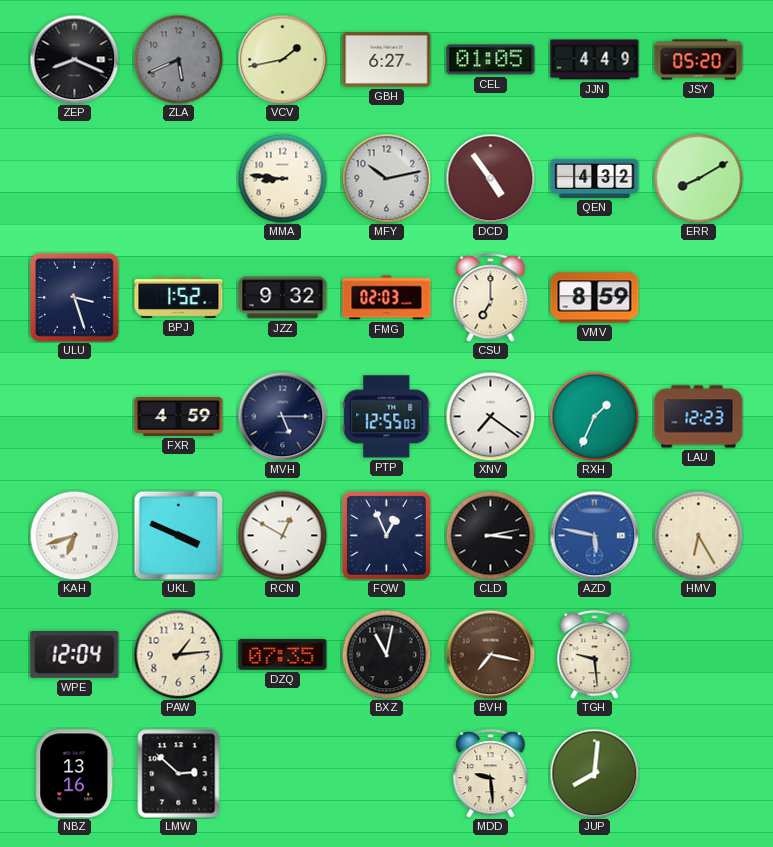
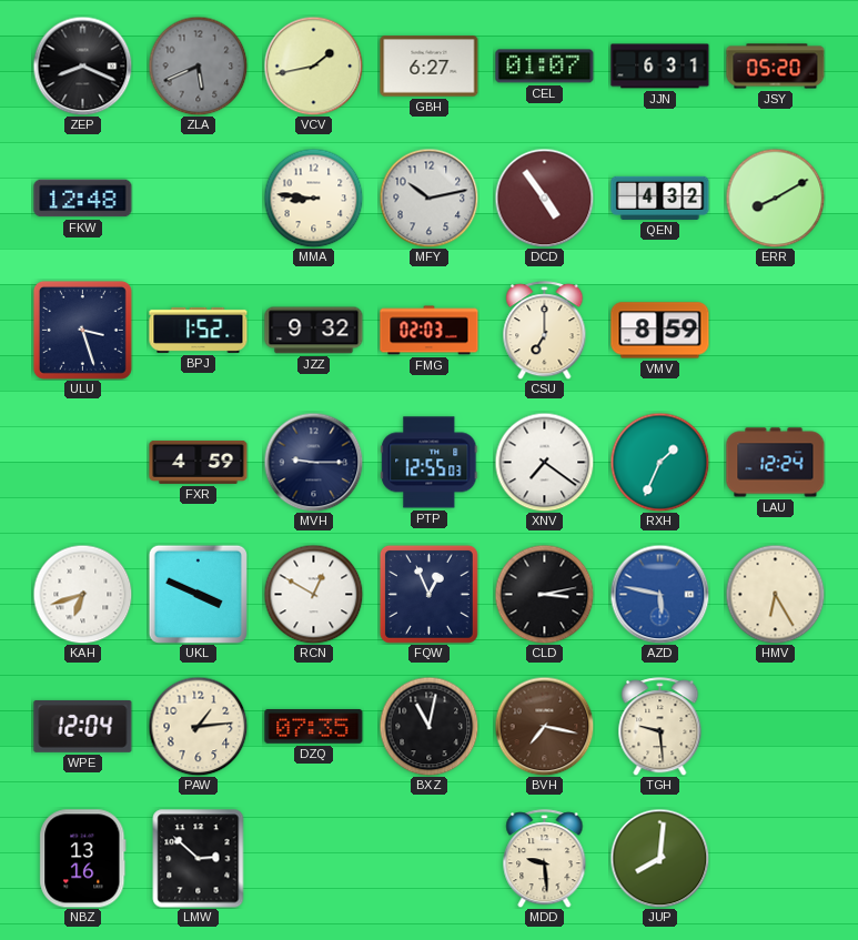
CEL: 01:05 -> 01:07 (545, 67)
JJN: 4:49 -> 6:31 (660, 67)
FKW: none -> 12:48 (83, 199)
MVH: 5:15 -> 9:15 (313, 462)
LAU: 12:23 -> 12:24 (776, 463)
